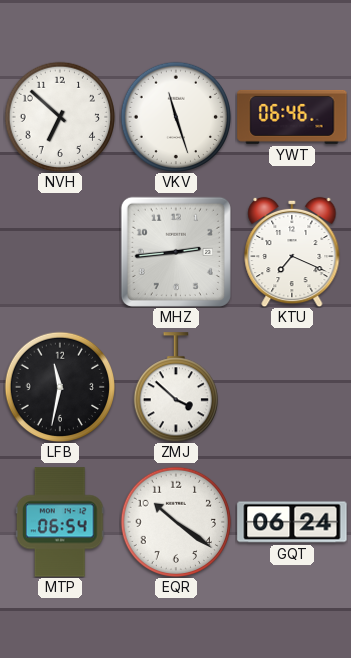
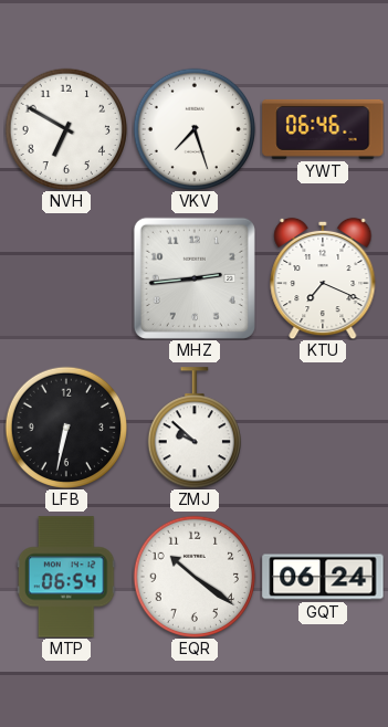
NVH: 6:52 -> 6:50 (66, 129)
VKV: 11:27 -> 7:27 (195, 129)
LFB: 11:32 -> 6:32 (66, 428)
ZMJ: 3:52 -> 9:52 (193, 428)
